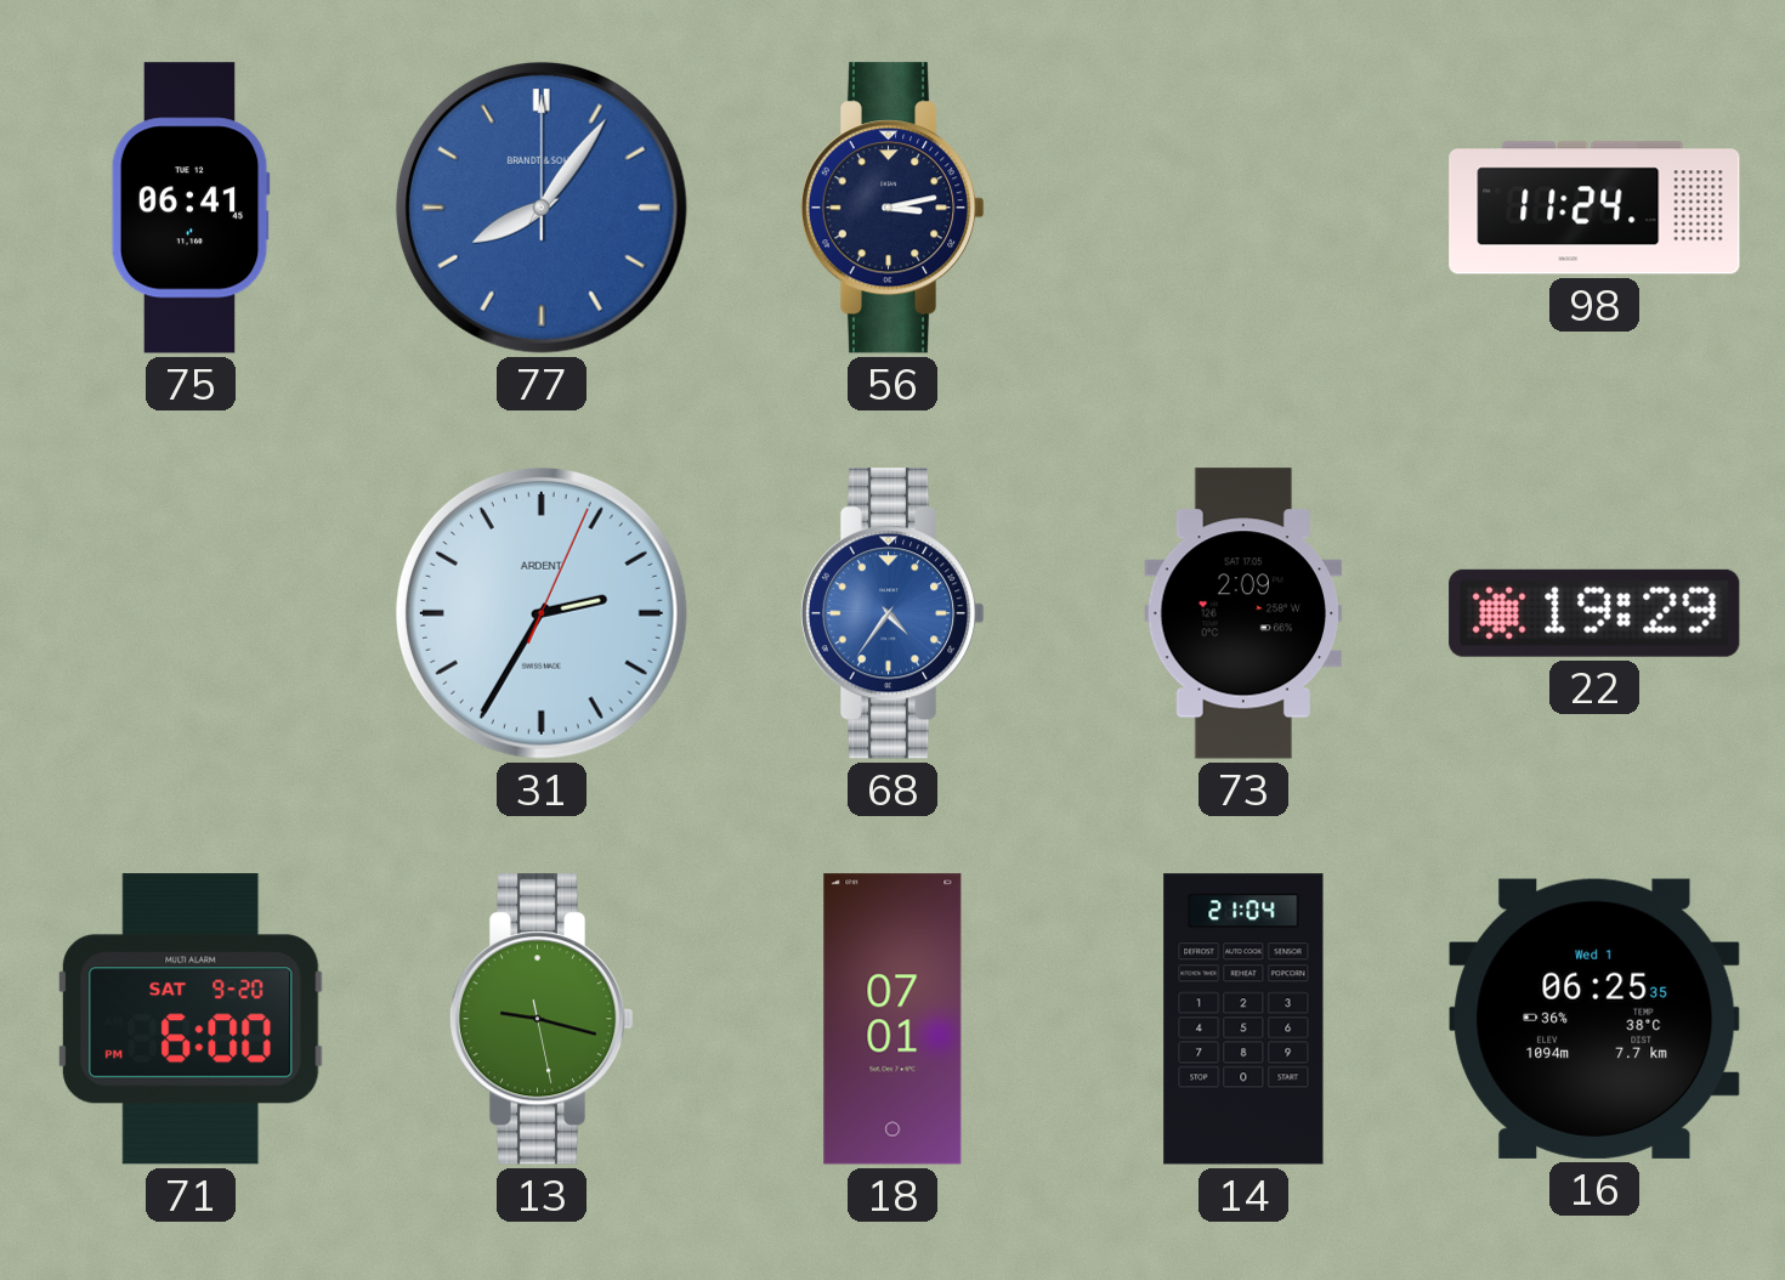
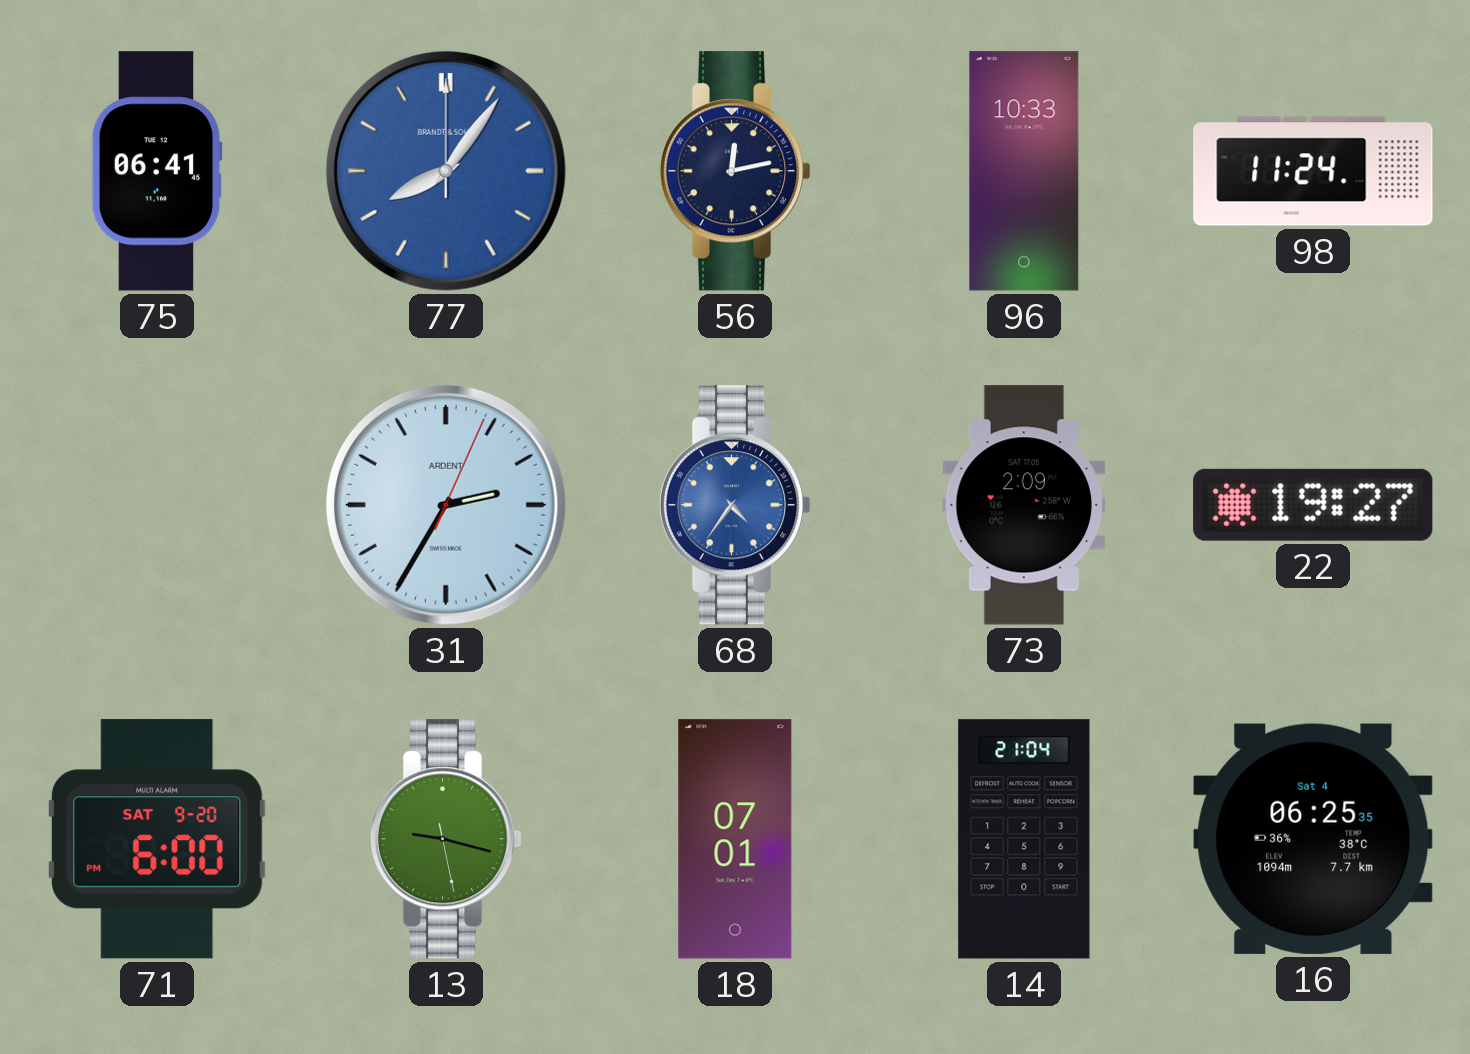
56: 3:13 -> 12:13 (735, 171)
96: none -> 10:33 (1024, 171)
22: 19:29 -> 19:27 (1313, 505)
16 date: Wed 1 -> Sat 4 (1313, 839)
